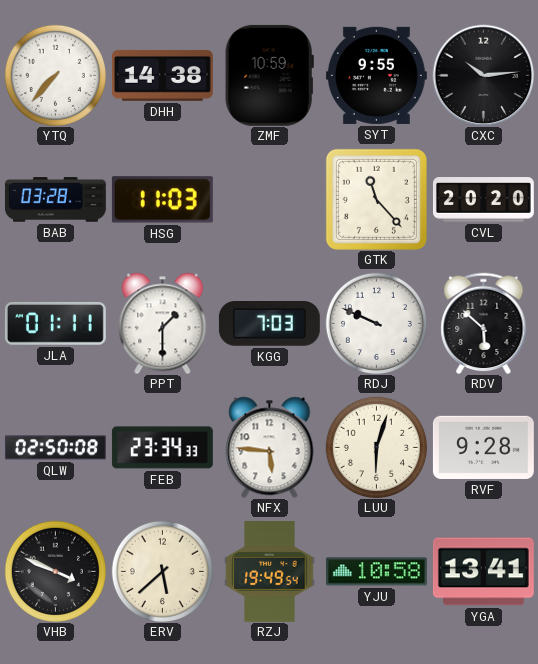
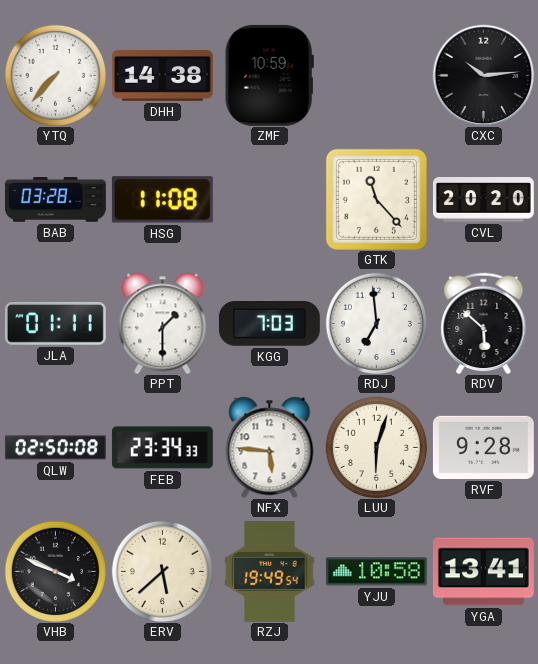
SYT: 9:55 -> none (376, 75)
HSG: 11:03 -> 11:08 (162, 200)
RDJ: 9:49 -> 6:59 (376, 323)
